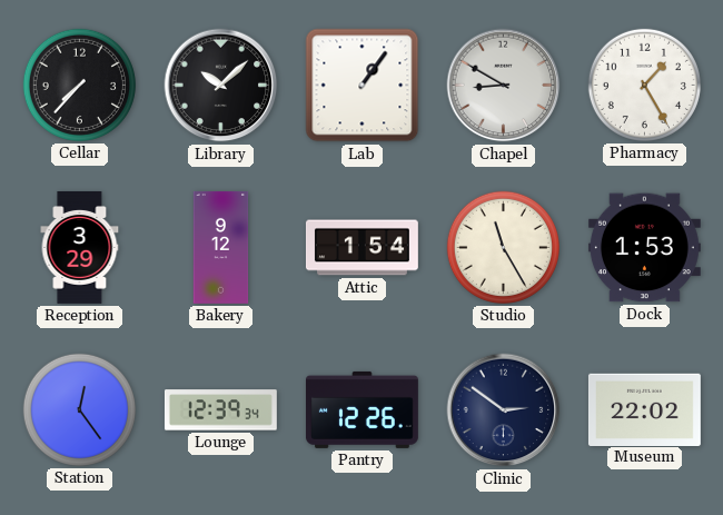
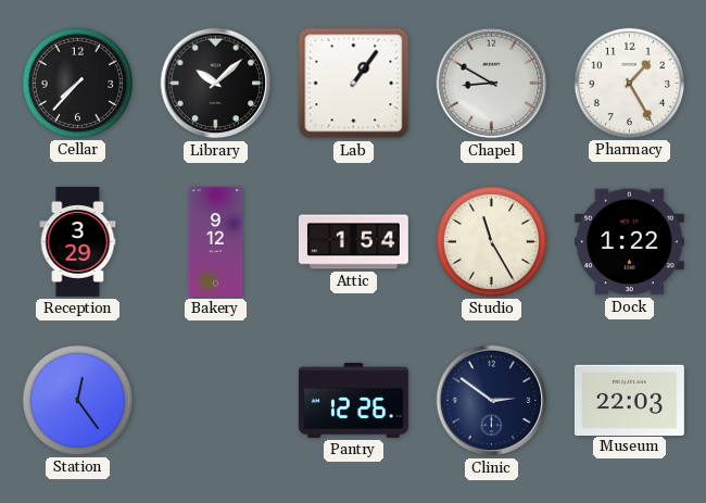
Dock: 1:53 -> 1:22 (629, 242)
Lounge: 12:39 -> none (220, 410)
Museum: 22:02 -> 22:03 (629, 400)
